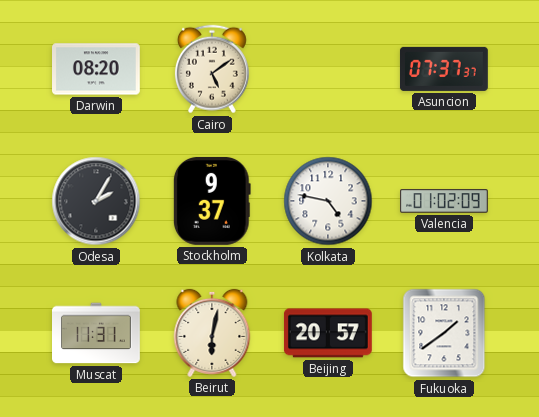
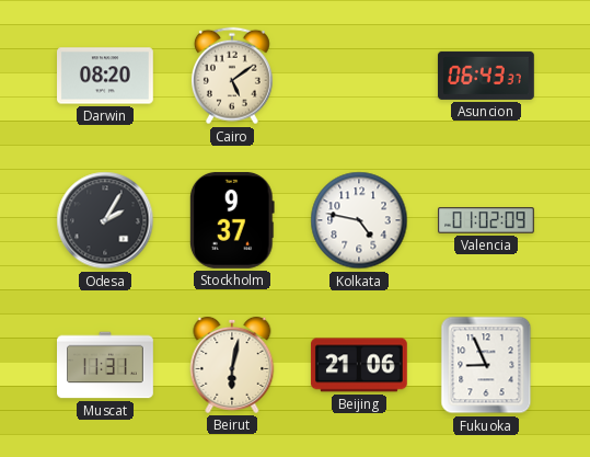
Asuncion: 07:37 -> 06:43 (486, 76)
Beijing: 20:57 -> 21:06 (359, 365)
Fukuoka: 1:39 -> 8:56 (486, 365)
